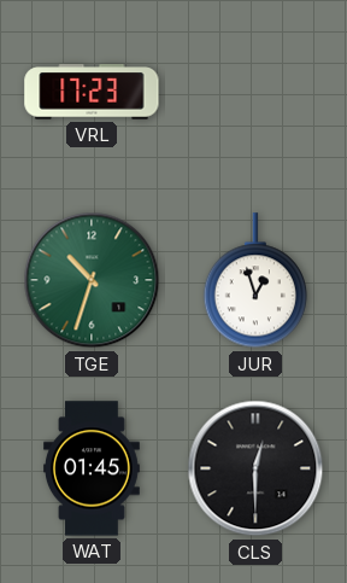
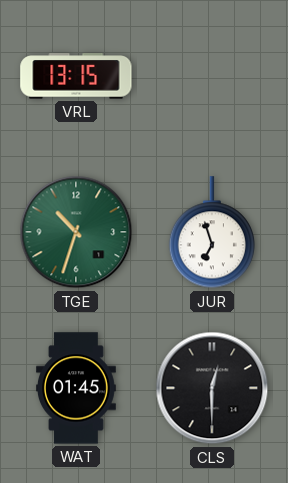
VRL: 17:23 -> 13:15 (76, 76)
JUR: 12:57 -> 6:57 (211, 233)
